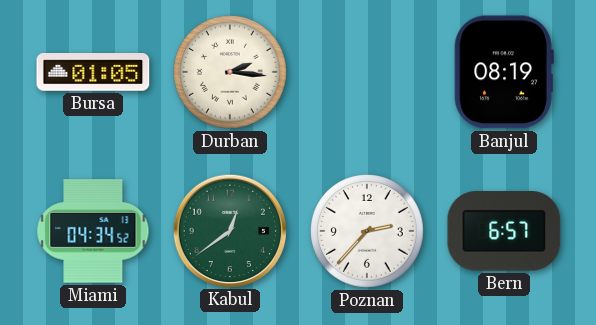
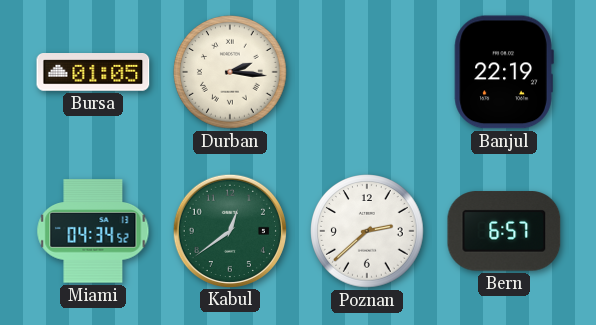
Banjul: 08:19 -> 22:19 (504, 72)
Poznan: 2:37 -> 2:38 (367, 231)
